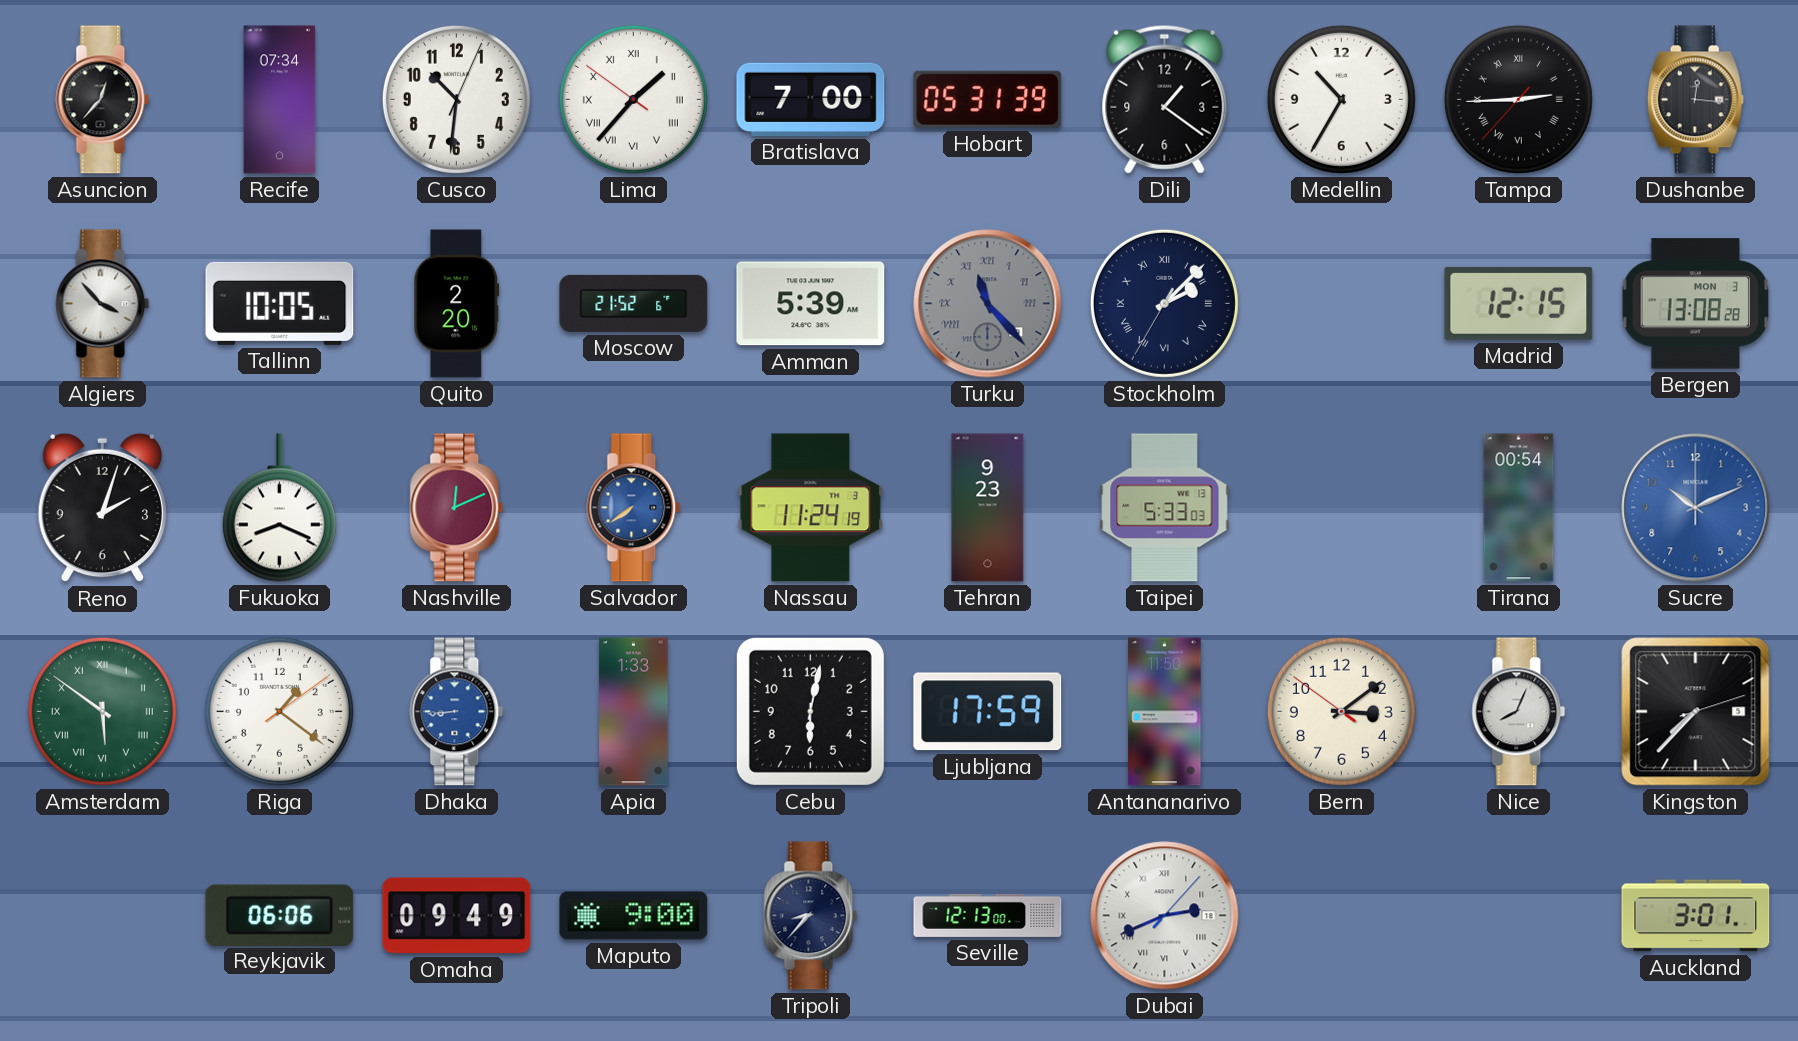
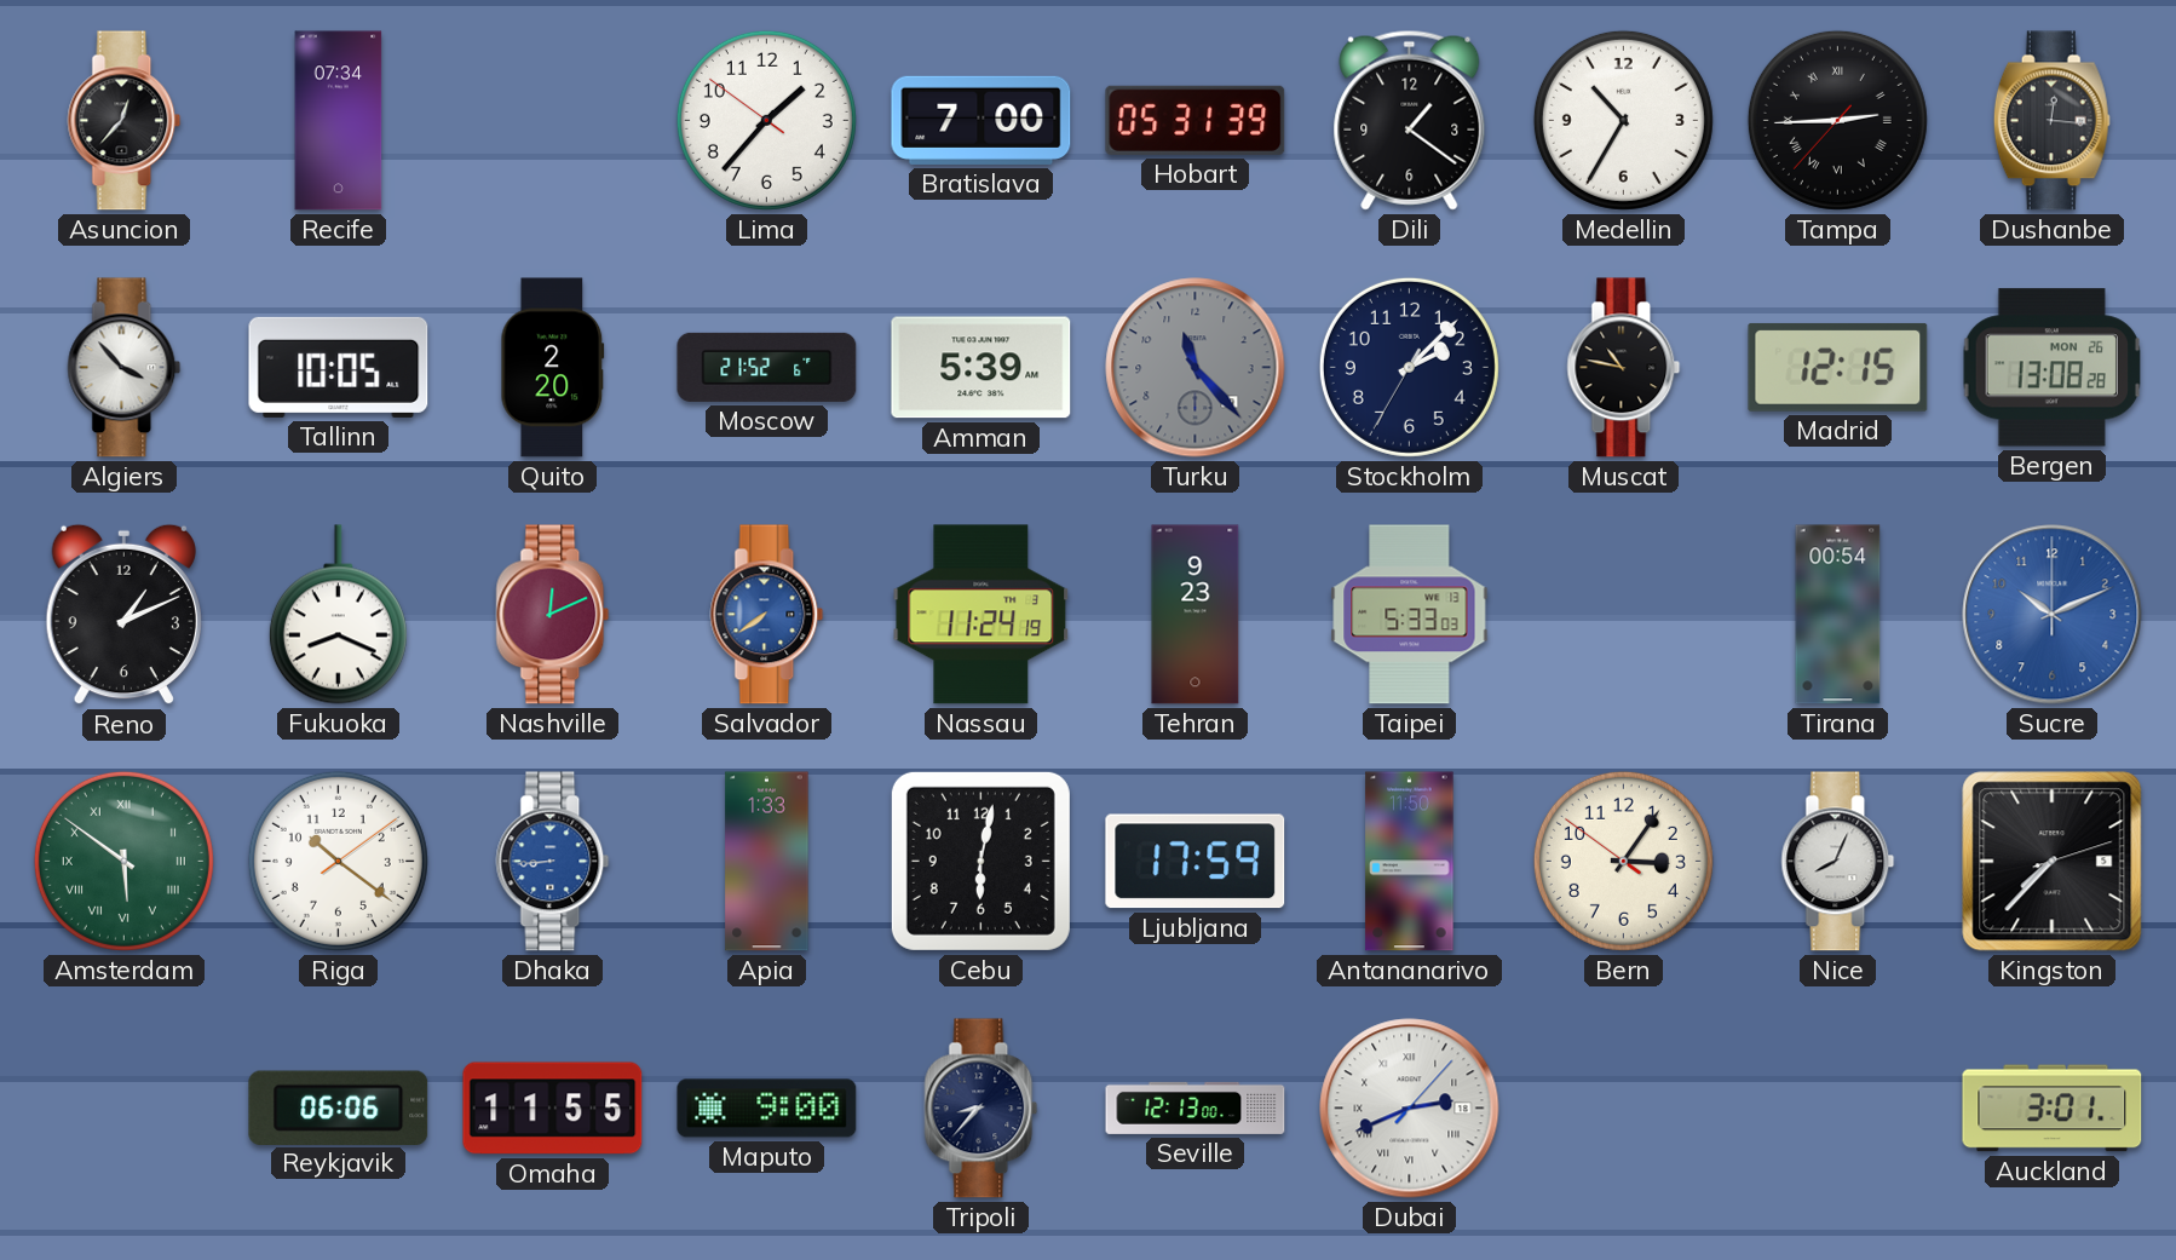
Cusco: 10:31 -> none (456, 99)
Lima numerals: Roman -> Arabic (766, 120)
Turku numerals: Roman -> Arabic (1196, 368)
Stockholm numerals: Roman -> Arabic (1409, 367)
Muscat: none -> 10:47 (1624, 368)
Bergen date: MON 3 -> MON 26 (2051, 368)
Reno: 2:03 -> 1:11 (123, 615)
Riga: 1:21 -> 10:21 (338, 861)
Bern: 3:08 -> 3:05 (1623, 861)
Omaha: 09:49 -> 11:55 (553, 1109)
